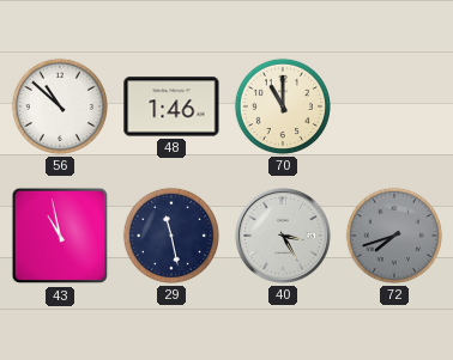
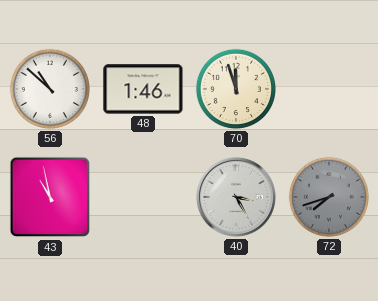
70: 11:00 -> 11:57 (236, 89)
29: 11:28 -> none (171, 236)
